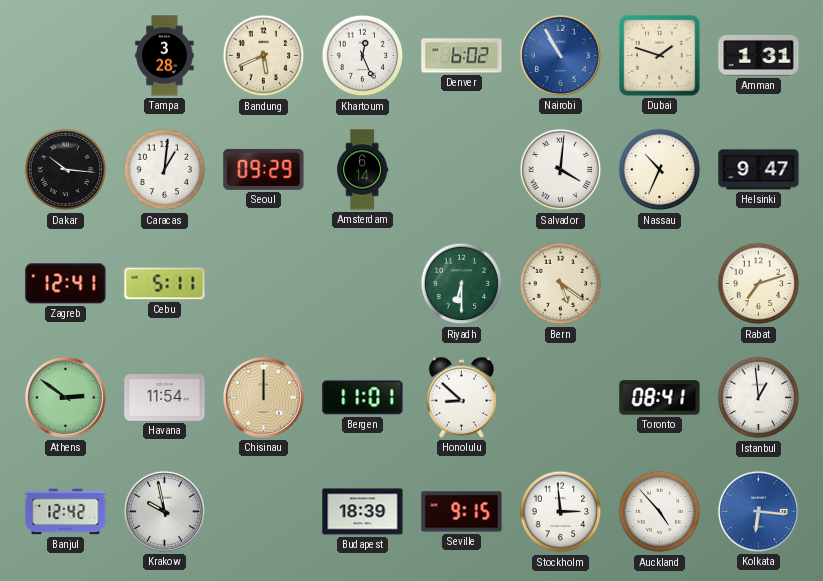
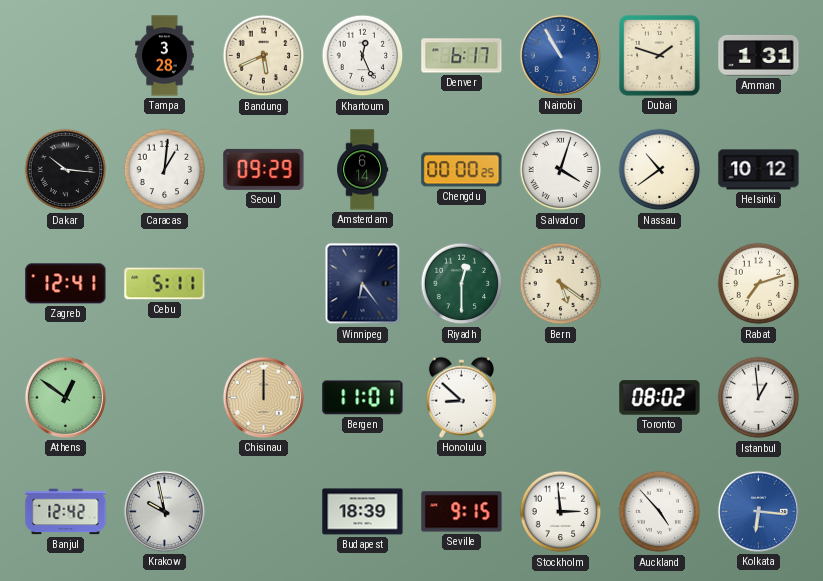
Denver: 6:02 -> 6:17 (462, 56)
Chengdu: none -> 00:00 (462, 170)
Salvador: 4:01 -> 4:03 (561, 170)
Nassau: 10:34 -> 10:39 (660, 170)
Helsinki: 9:47 -> 10:12 (759, 170)
Winnipeg: none -> 6:24 (363, 284)
Riyadh: 6:30 -> 12:30 (462, 284)
Athens: 2:51 -> 12:51 (65, 397)
Havana: 11:54 -> none (165, 398)
Toronto: 08:41 -> 08:02 (660, 398)
